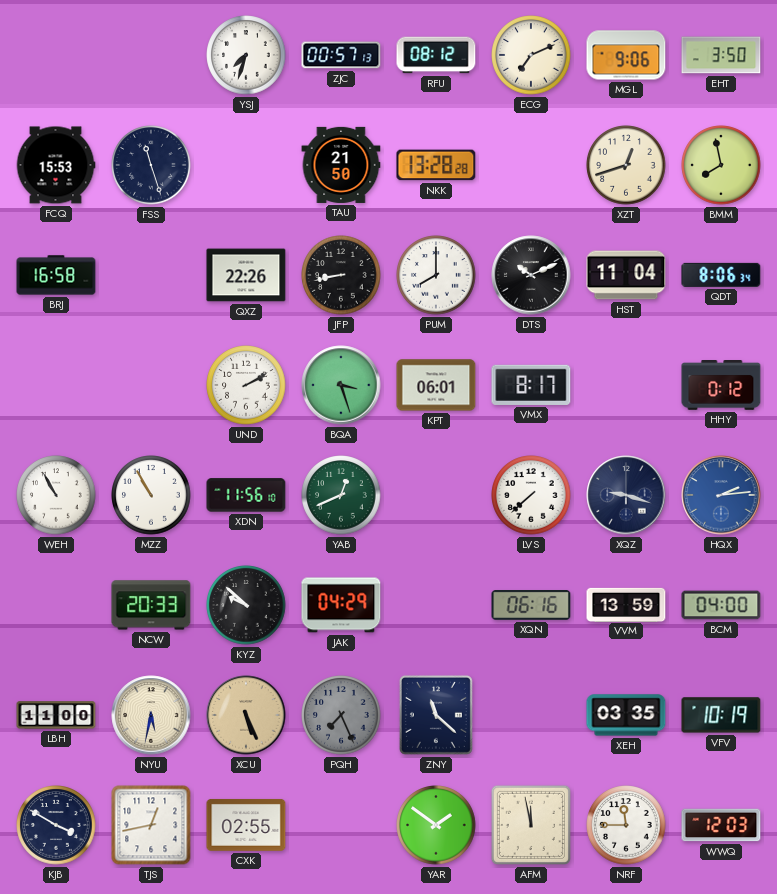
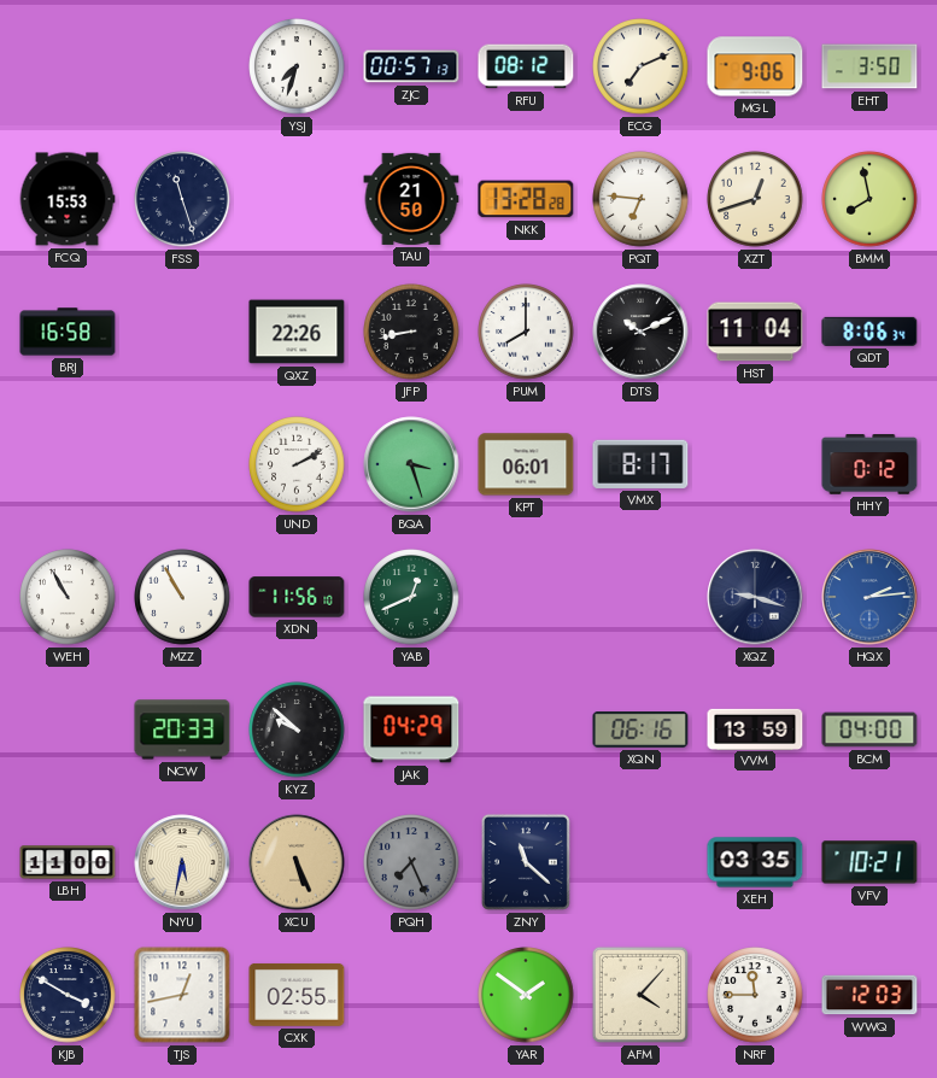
PQT: none -> 6:46 (640, 199)
LVS: 7:38 -> none (531, 495)
VFV: 10:19 -> 10:21 (869, 862)
AFM: 11:58 -> 4:07 (640, 995)
